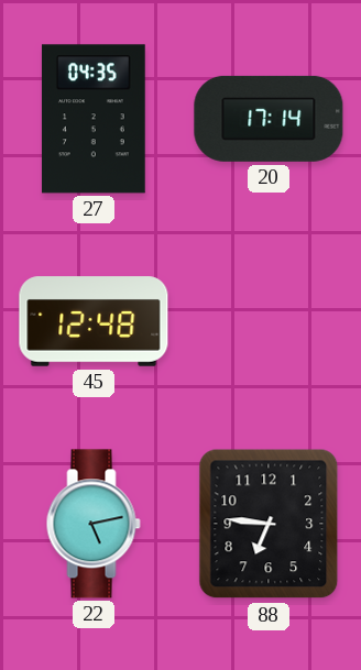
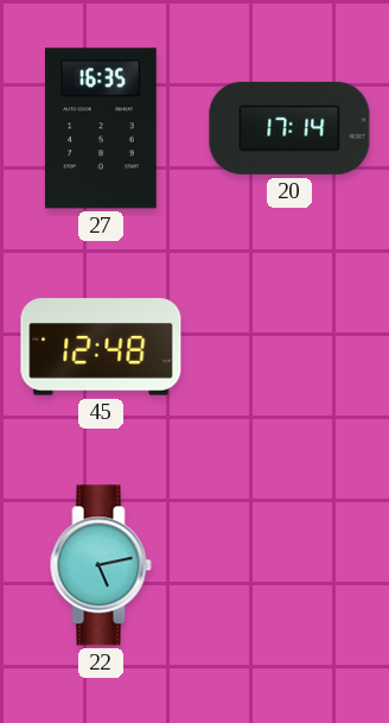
27: 04:35 -> 16:35 (101, 128)
88: 6:46 -> none (269, 524)
